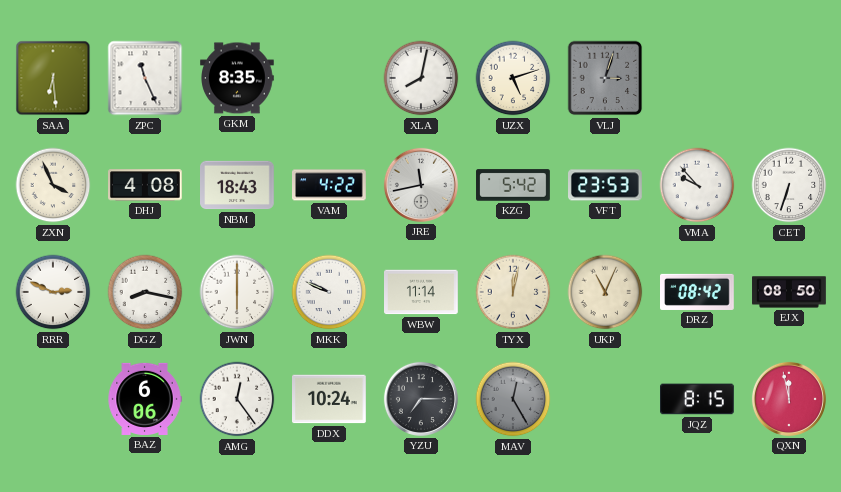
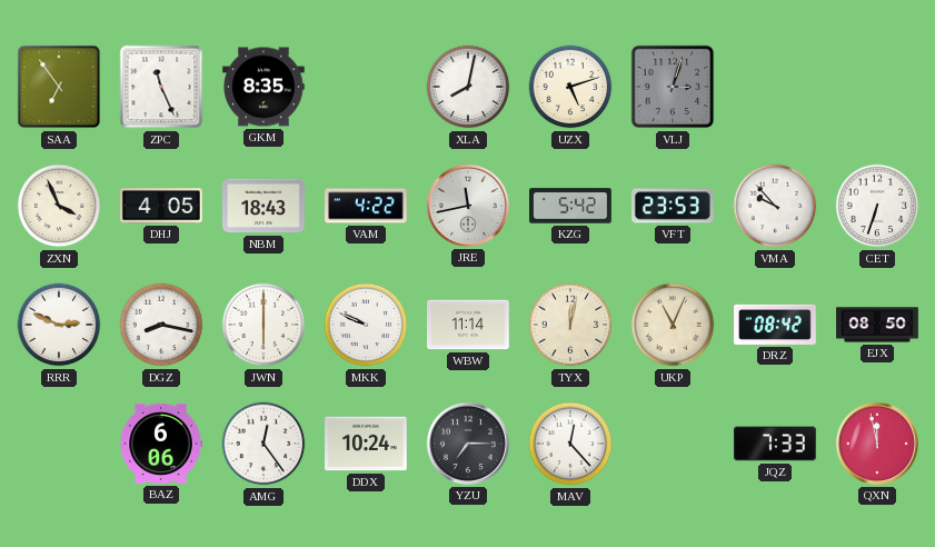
SAA: 6:29 -> 6:54 (59, 87)
DHJ: 4:08 -> 4:05 (162, 206)
MAV: 12:25 -> 12:23 (570, 444)
MAV dial: grey -> white (570, 444)
JQZ: 8:15 -> 7:33 (775, 444)
